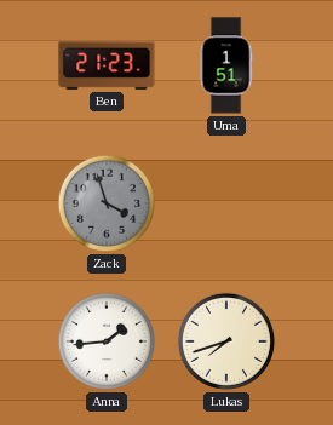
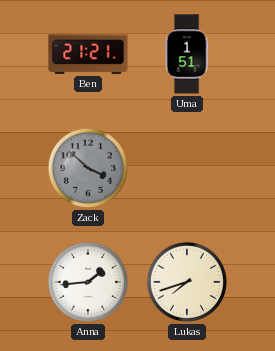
Ben: 21:23 -> 21:21 (88, 54)
Zack: 3:57 -> 3:52 (88, 168)
